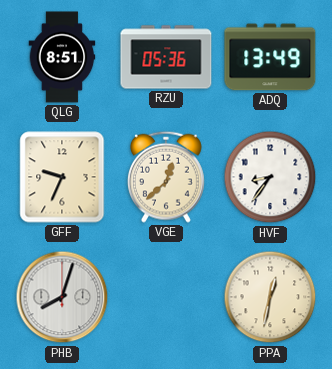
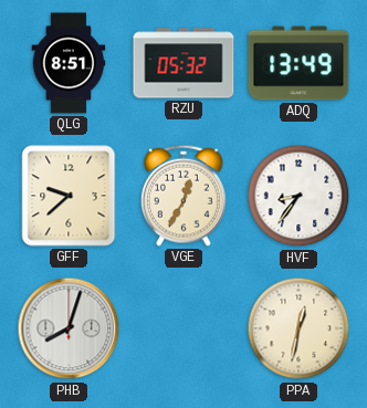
RZU: 05:36 -> 05:32 (183, 63)
GFF: 9:34 -> 9:38 (69, 196)
VGE: 12:38 -> 12:35 (183, 196)
